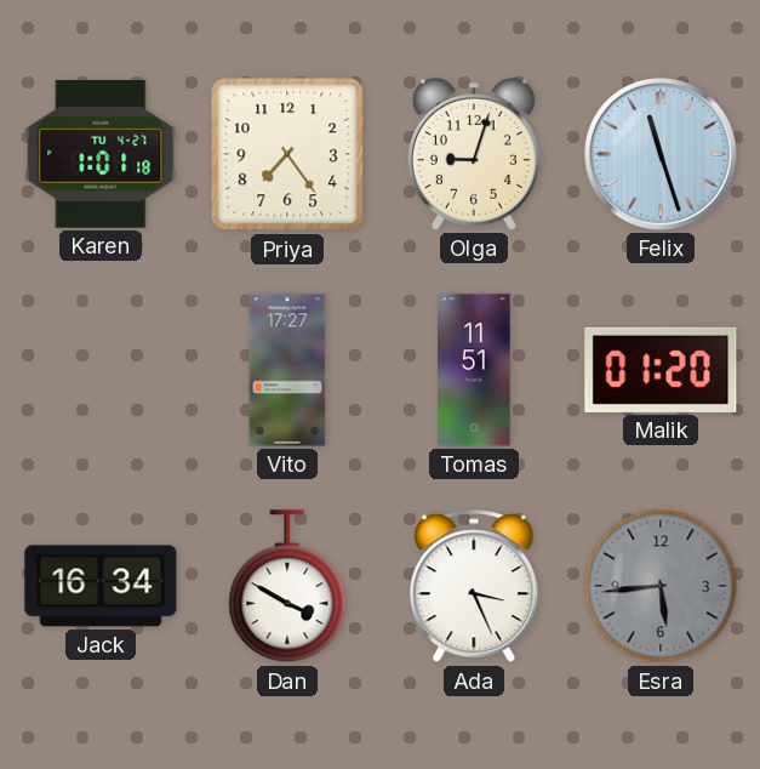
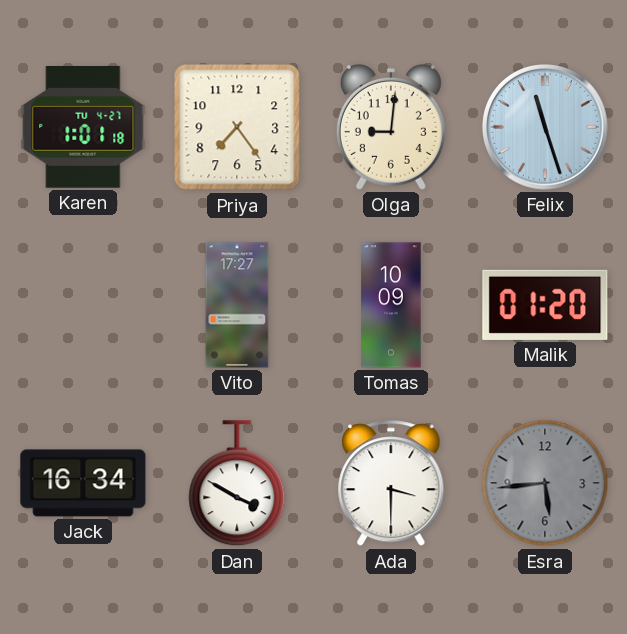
Olga: 9:03 -> 9:01 (391, 127)
Tomas: 11:51 -> 10:09 (391, 305)
Ada: 3:26 -> 3:30 (391, 484)
